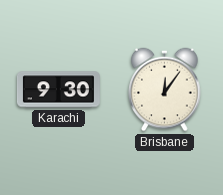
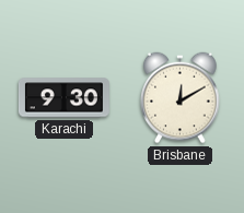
Brisbane: 12:06 -> 12:10 (181, 98)
